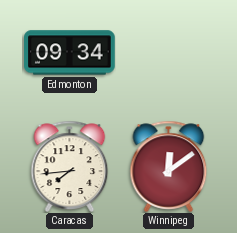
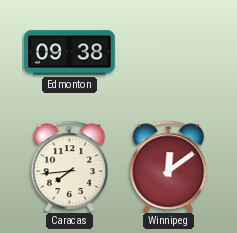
Edmonton: 09:34 -> 09:38 (70, 53)
